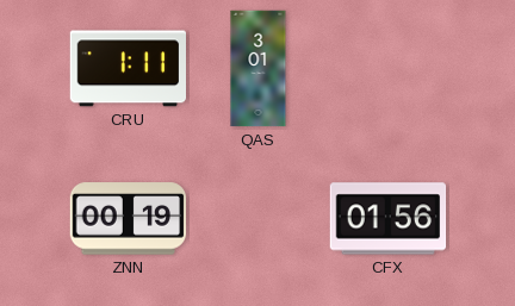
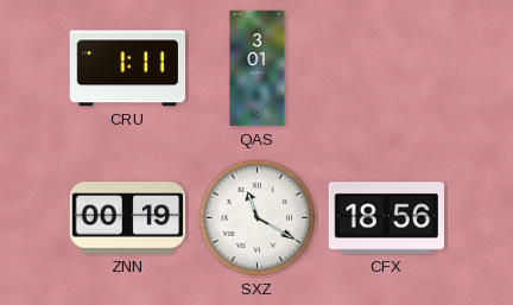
SXZ: none -> 11:20 (258, 218)
CFX: 01:56 -> 18:56 (387, 218)
